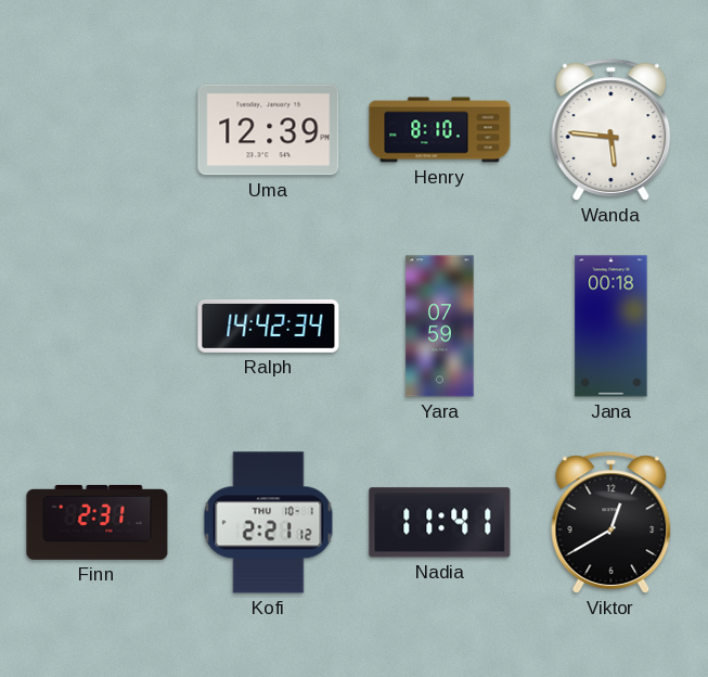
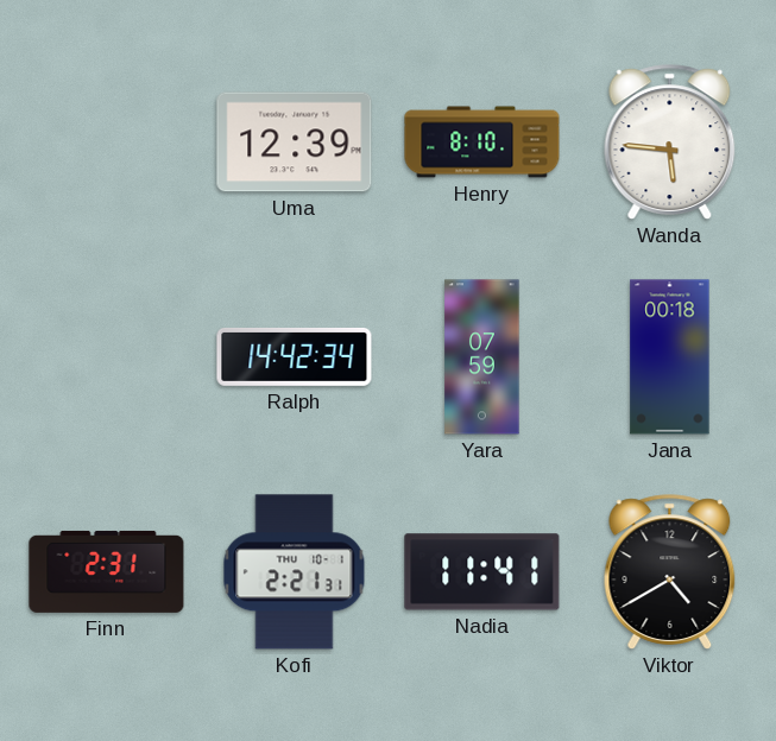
Kofi: 2:21:12 -> 2:21:31 (295, 572)
Viktor: 12:40 -> 4:40 (670, 572)
